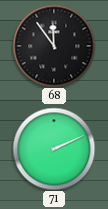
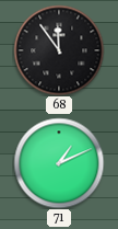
71: 2:11 -> 1:11 (59, 163)
